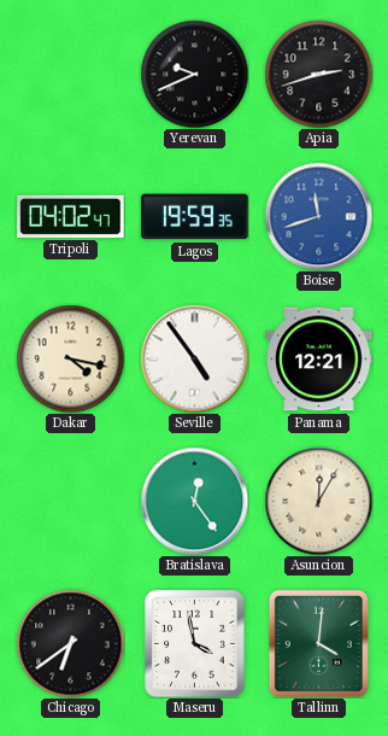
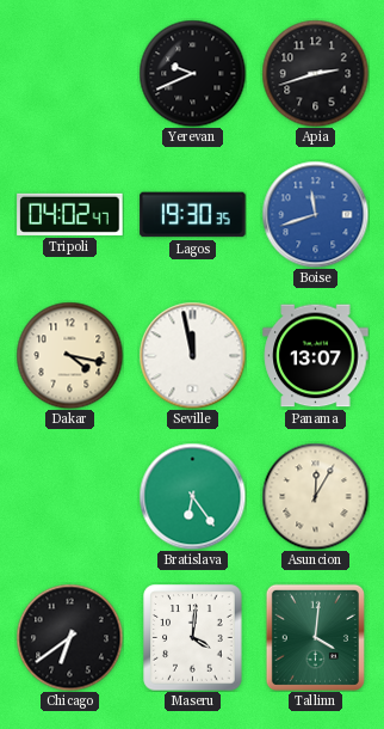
Lagos: 19:59 -> 19:30 (193, 215)
Seville: 4:54 -> 11:58 (192, 355)
Panama: 12:21 -> 13:07 (316, 356)
Bratislava: 12:24 -> 6:24 (192, 496)
Maseru: 3:58 -> 4:01 (193, 638)
